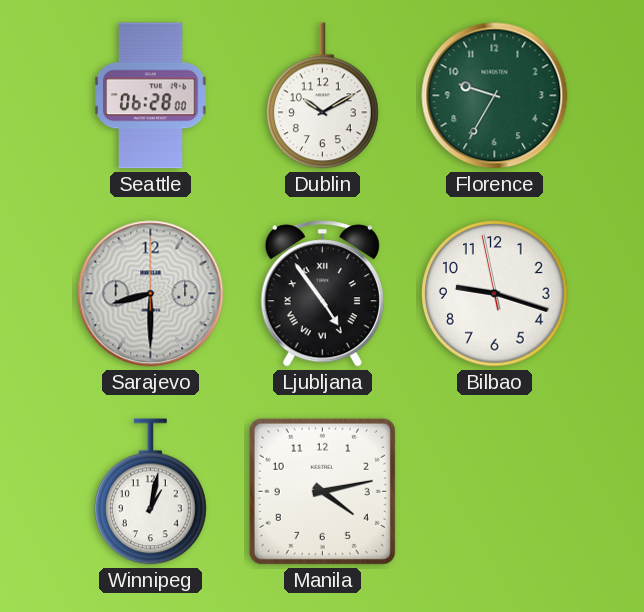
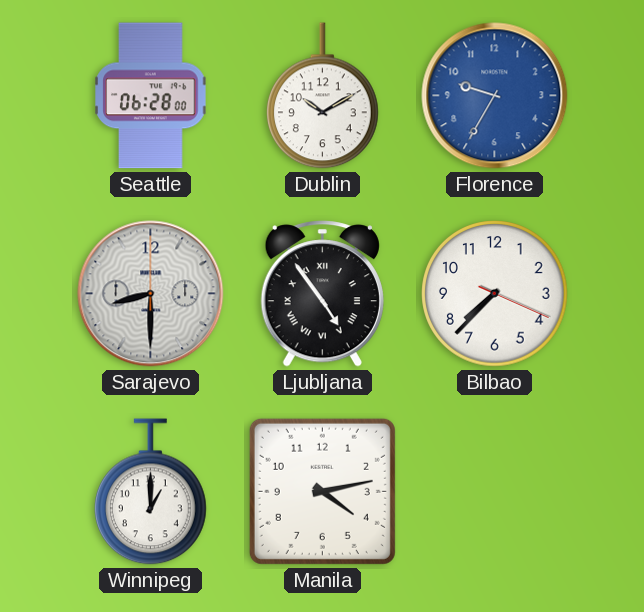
Florence dial: green -> blue (495, 96)
Bilbao: 9:17 -> 7:37 (495, 294)
Winnipeg: 1:02 -> 1:00 (151, 492)
